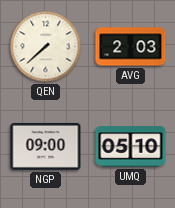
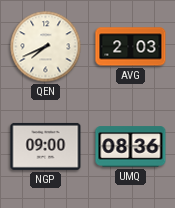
QEN: 7:38 -> 7:41 (46, 47)
UMQ: 05:10 -> 08:36 (131, 147)
